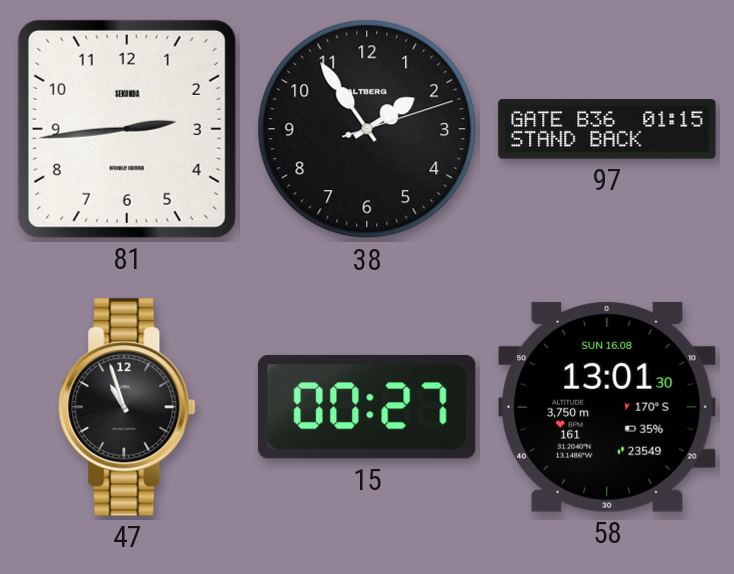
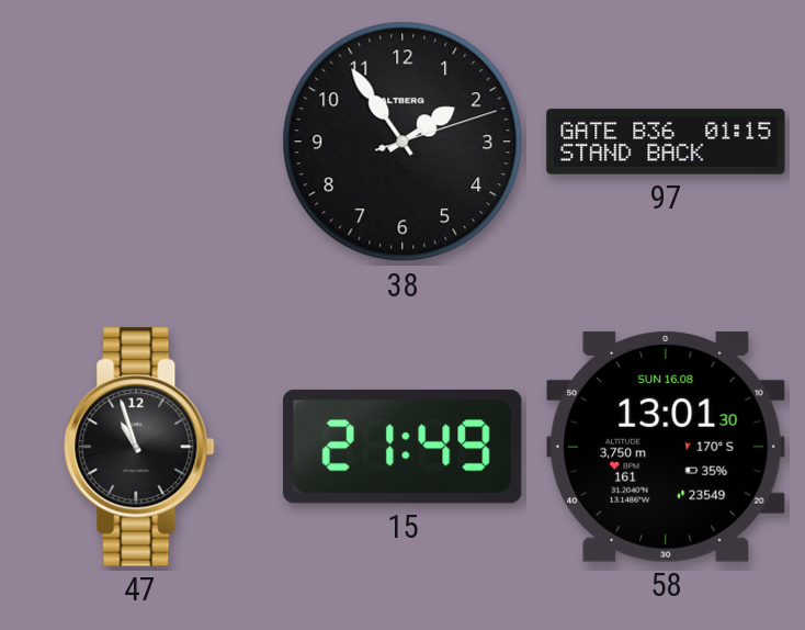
81: 2:44 -> none (127, 129)
15: 00:27 -> 21:49 (402, 447)
